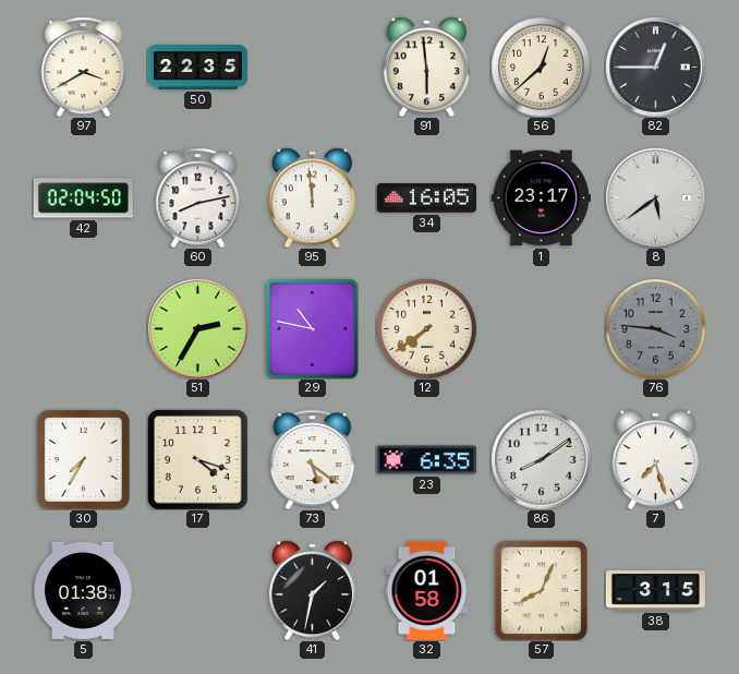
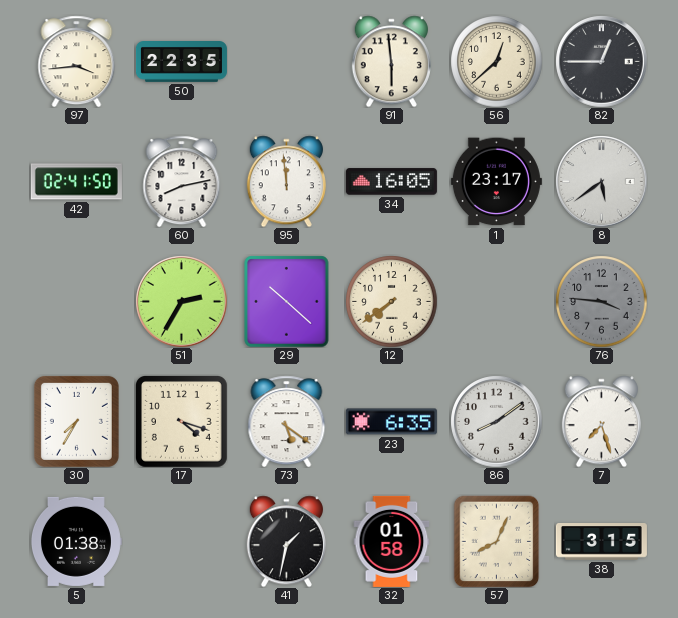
97: 3:40 -> 3:44 (77, 61)
42: 02:04 -> 02:41 (76, 182)
29: 10:47 -> 10:22 (287, 301)
